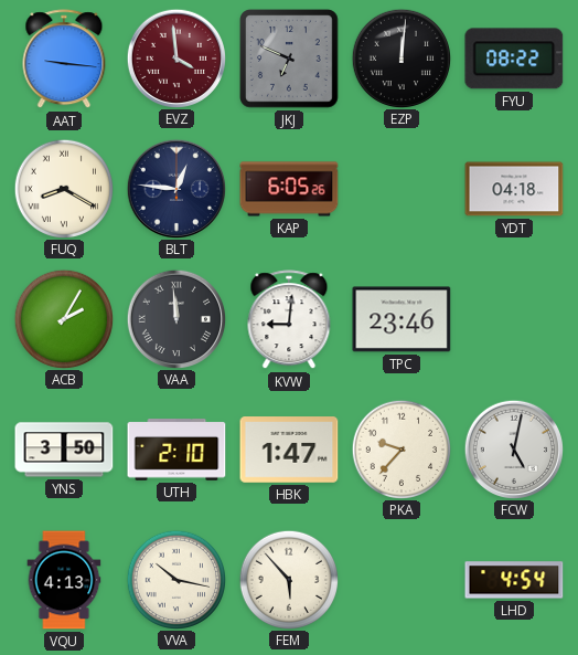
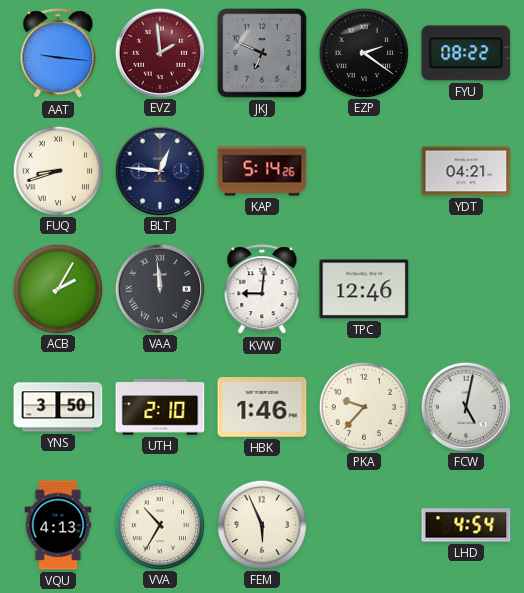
EVZ: 3:59 -> 1:59 (159, 52)
EZP: 12:01 -> 2:21 (363, 52)
FUQ: 8:20 -> 8:42 (57, 170)
KAP: 6:05 -> 5:14 (262, 171)
YDT: 04:18 -> 04:21 (466, 171)
TPC: 23:46 -> 12:46 (364, 289)
HBK: 1:47 -> 1:46 (262, 407)
VVA: 10:17 -> 10:35 (159, 524)
FEM: 5:53 -> 5:56 (261, 524)
